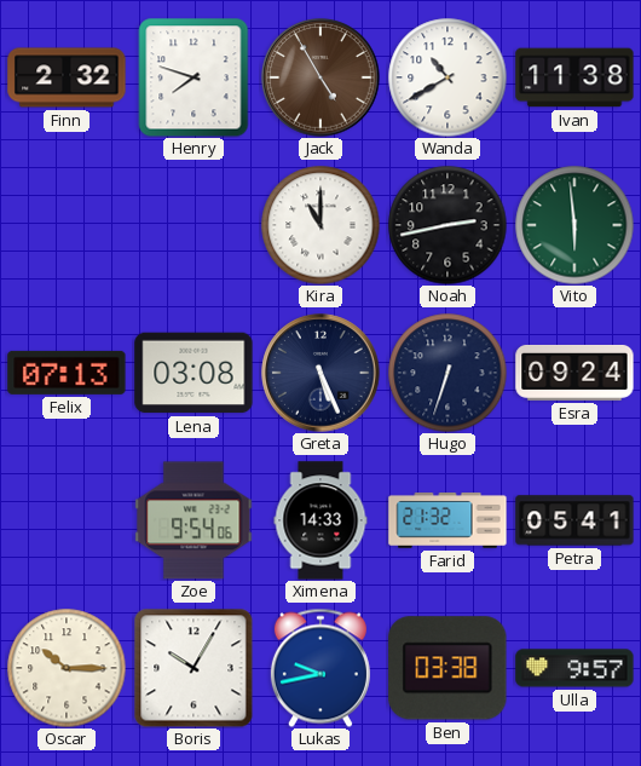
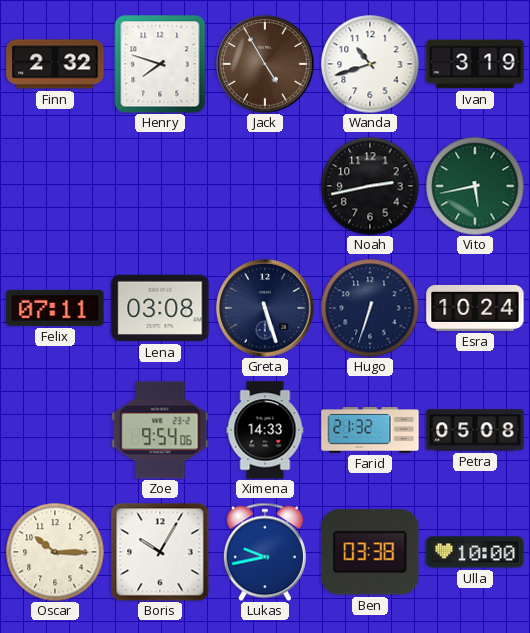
Wanda: 10:40 -> 10:42 (370, 64)
Ivan: 11:38 -> 3:19 (475, 64)
Kira: 11:00 -> none (320, 225)
Vito: 5:59 -> 5:43 (475, 186)
Felix: 07:13 -> 07:11 (55, 308)
Greta: 5:26 -> 5:27 (265, 308)
Esra: 09:24 -> 10:24 (475, 308)
Petra: 05:41 -> 05:08 (475, 430)
Ulla: 9:57 -> 10:00 (475, 552)
